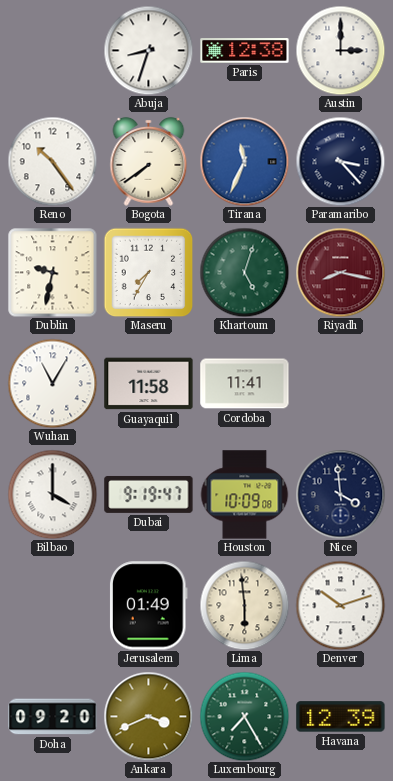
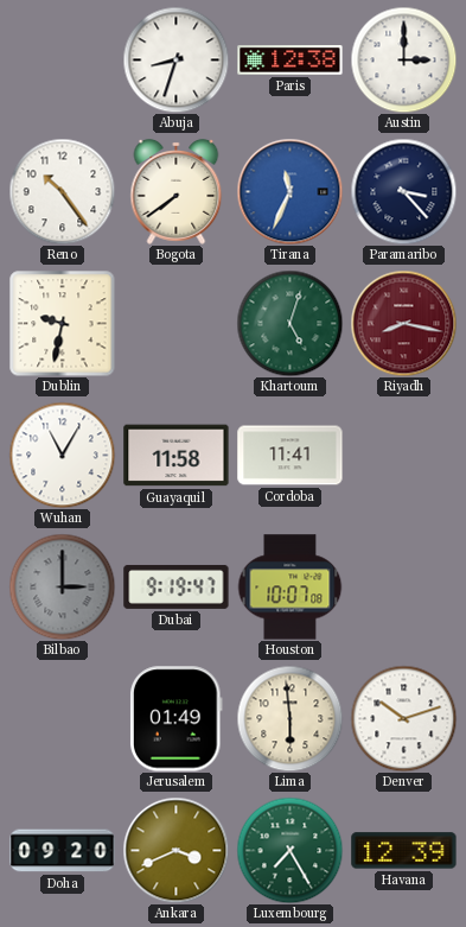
Maseru: 7:35 -> none (148, 272)
Bilbao: 4:00 -> 3:00 (62, 586)
Bilbao dial: white -> grey (62, 586)
Houston: 10:09 -> 10:07 (289, 588)
Nice: 3:59 -> none (340, 494)
